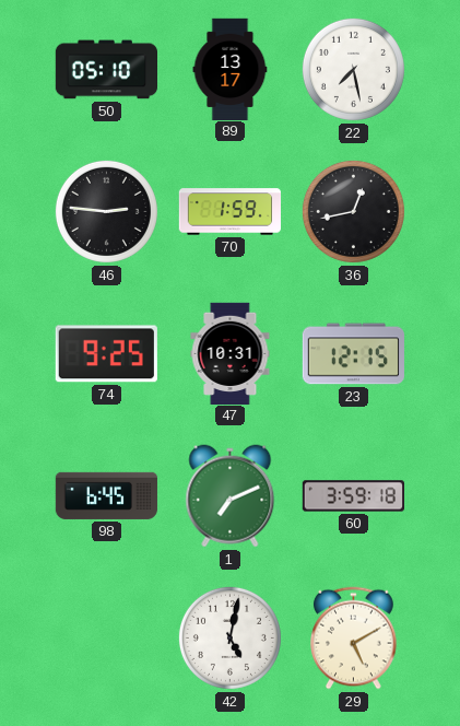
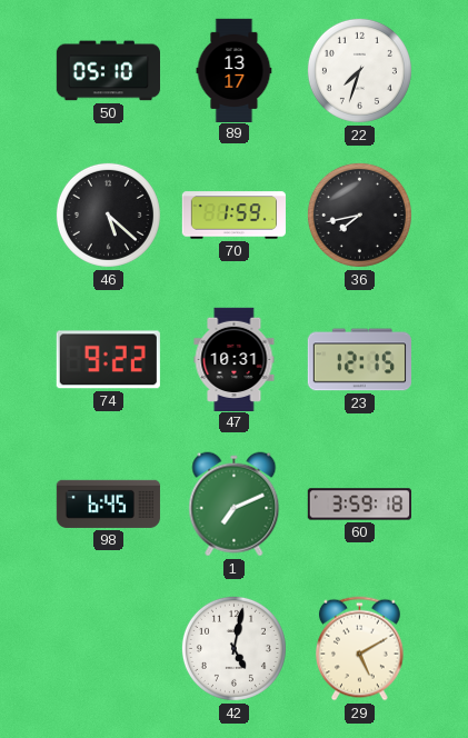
22: 7:28 -> 7:33 (359, 70)
46: 2:46 -> 5:22 (108, 215)
36: 12:43 -> 7:43 (359, 215)
74: 9:25 -> 9:22 (108, 360)
